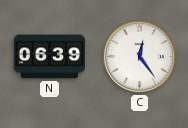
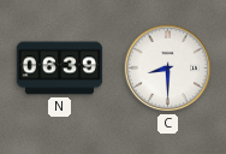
C: 12:24 -> 8:30 (168, 69)
